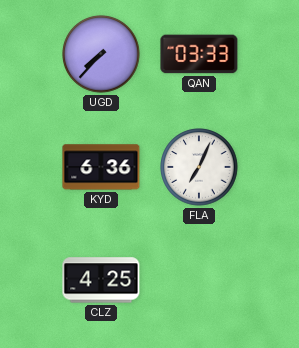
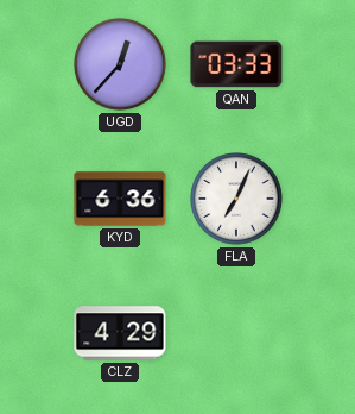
UGD: 7:37 -> 12:37 (120, 64)
CLZ: 4:25 -> 4:29 (120, 333)
